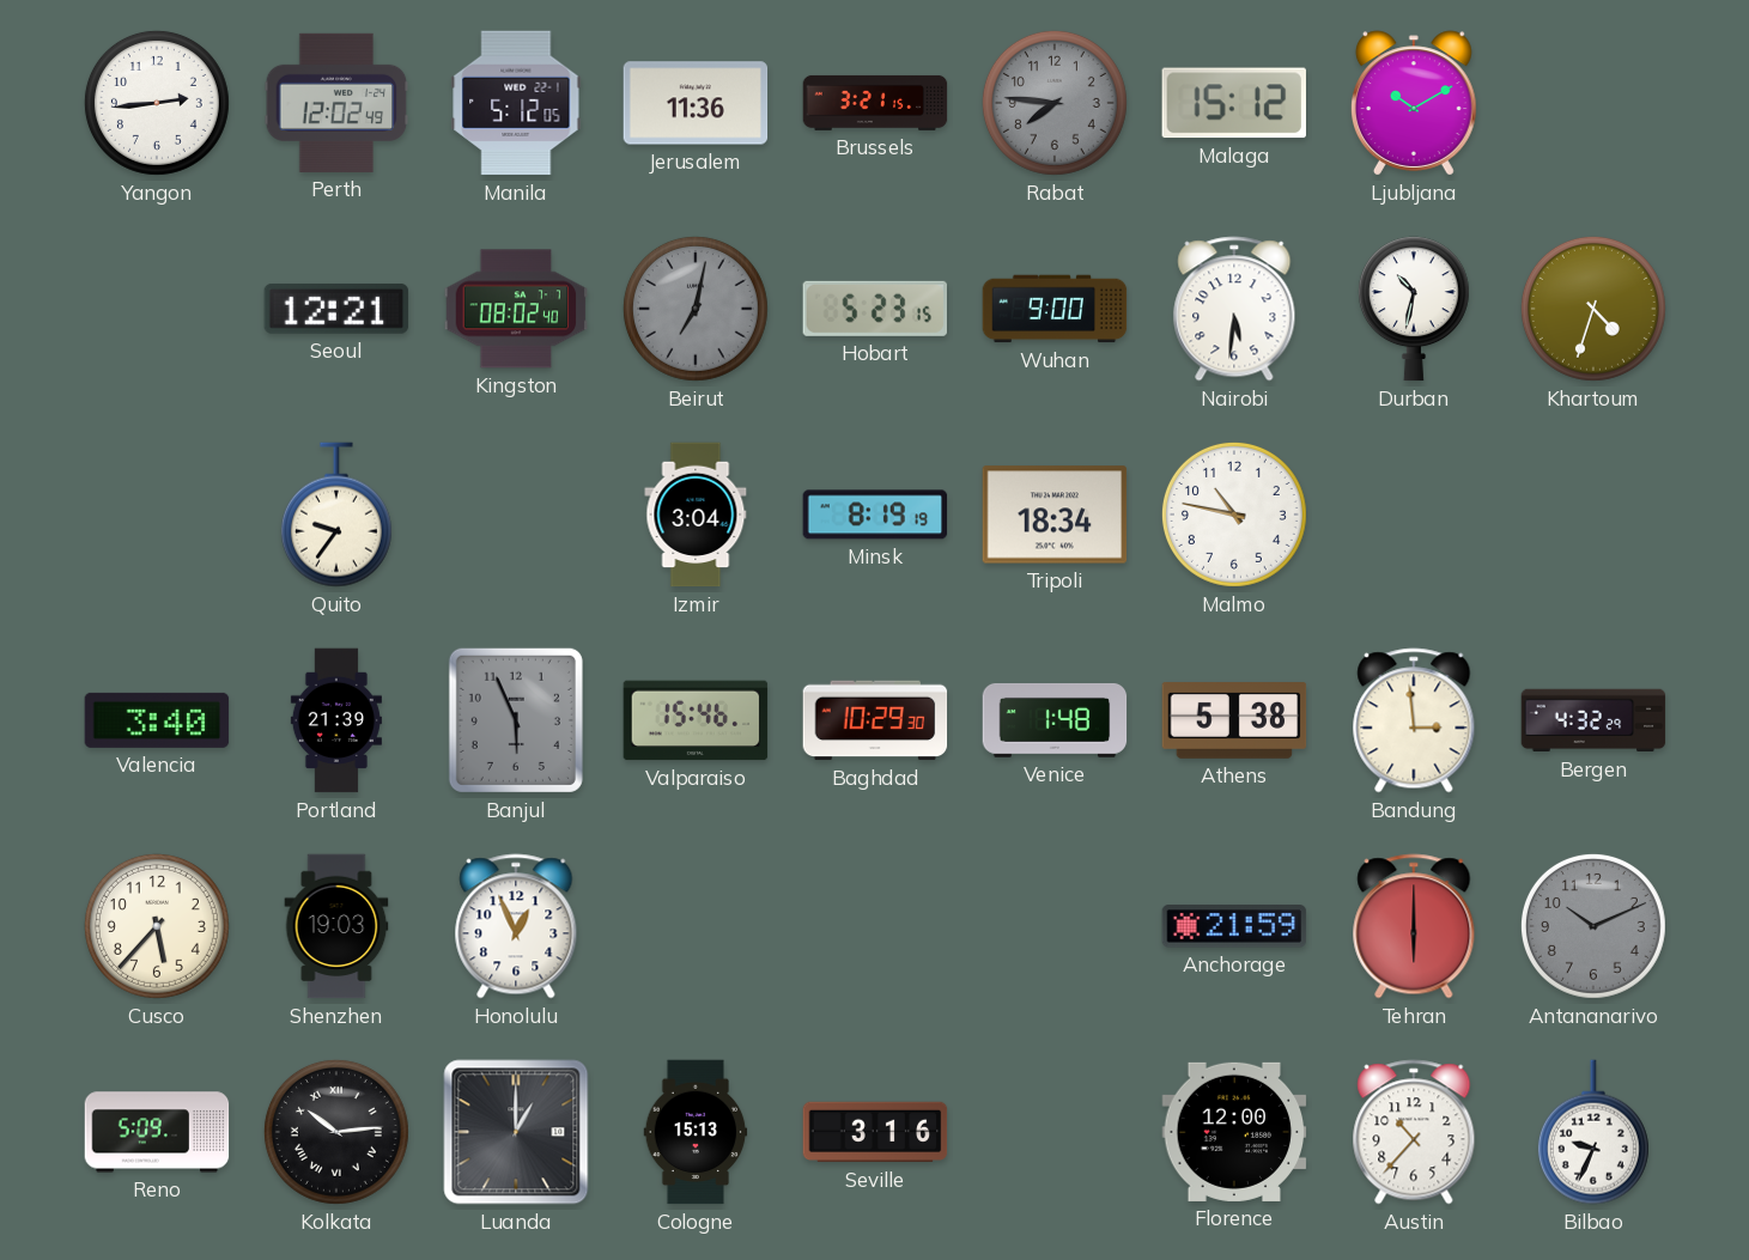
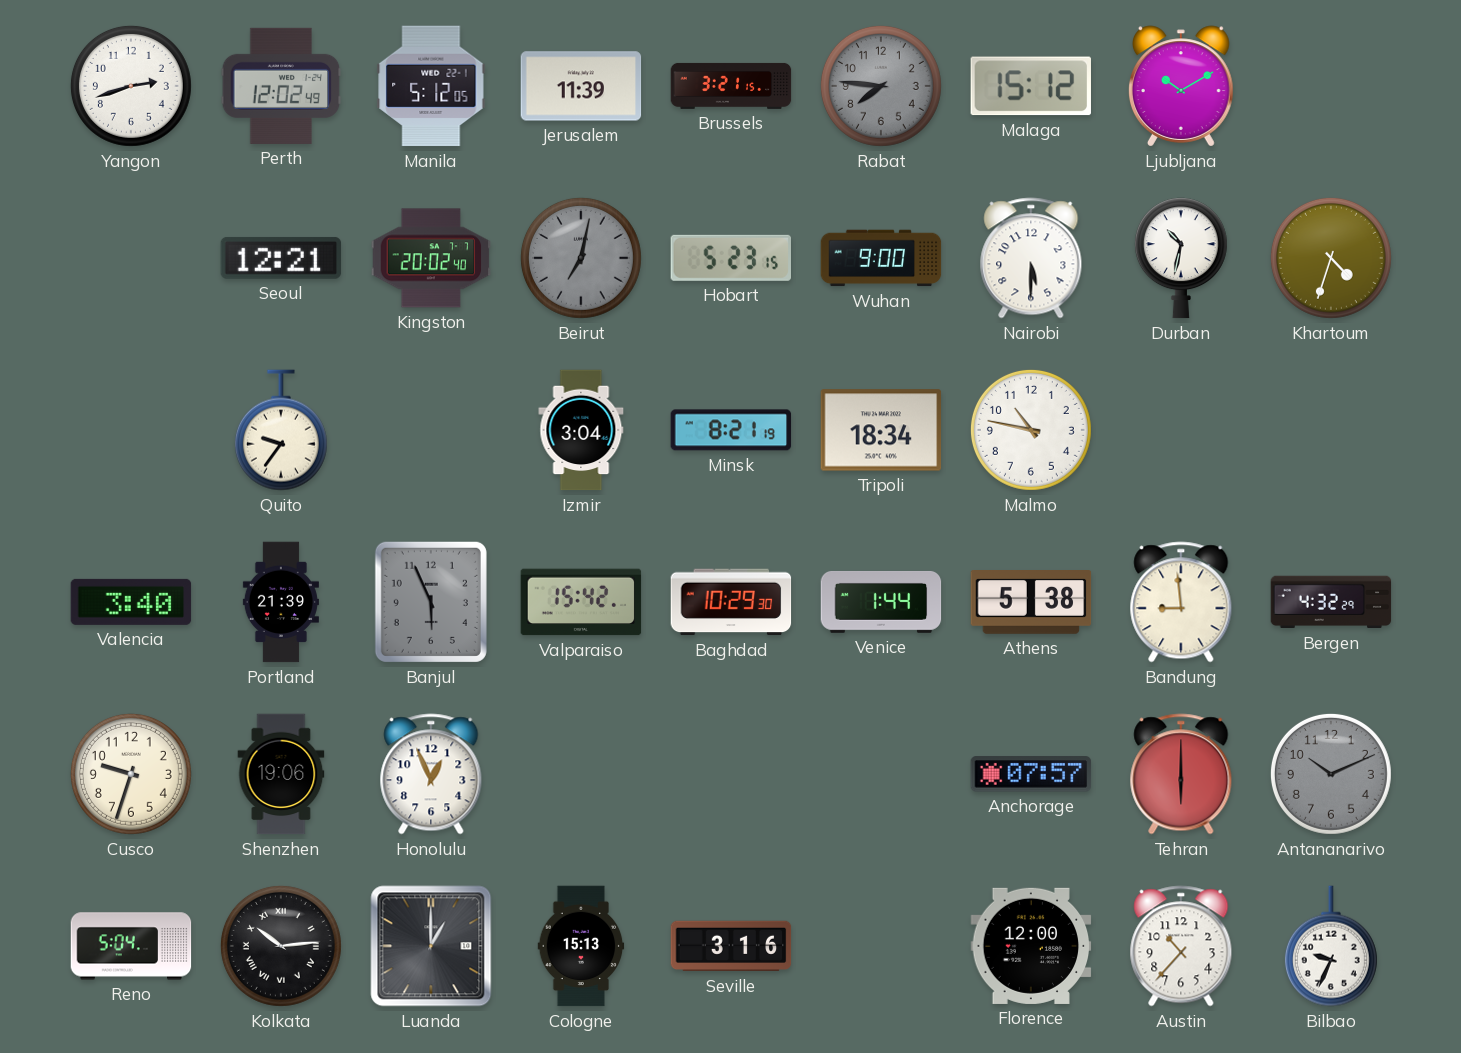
Yangon: 2:44 -> 2:42 (131, 86)
Jerusalem: 11:36 -> 11:39 (581, 86)
Kingston: 08:02 -> 20:02 (431, 258)
Nairobi: 5:31 -> 5:30 (1031, 258)
Minsk: 8:19 -> 8:21 (731, 430)
Valparaiso: 15:46 -> 15:42 (581, 602)
Venice: 1:48 -> 1:44 (881, 602)
Bandung: 2:59 -> 8:59 (1181, 602)
Cusco: 5:37 -> 9:33 (131, 774)
Shenzhen: 19:03 -> 19:06 (281, 774)
Anchorage: 21:59 -> 07:57 (1031, 774)
Reno: 5:09 -> 5:04 (131, 946)
